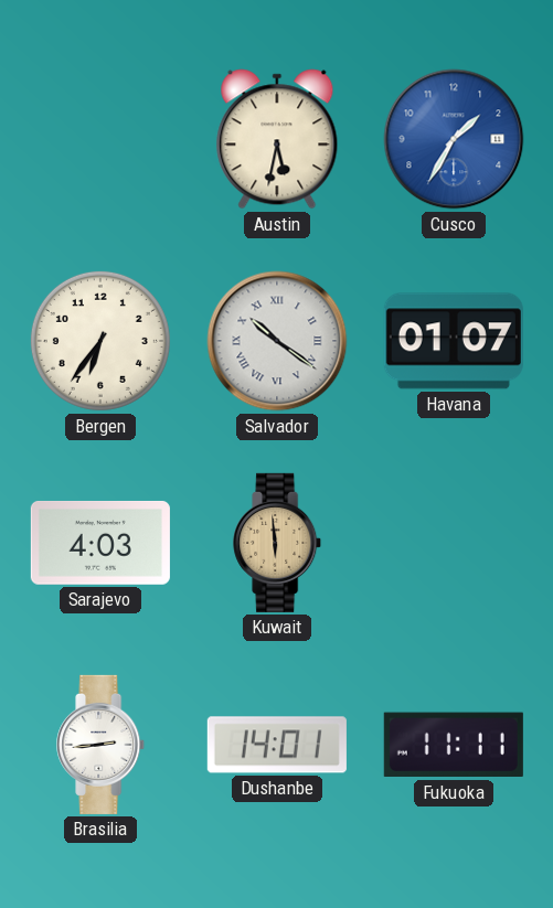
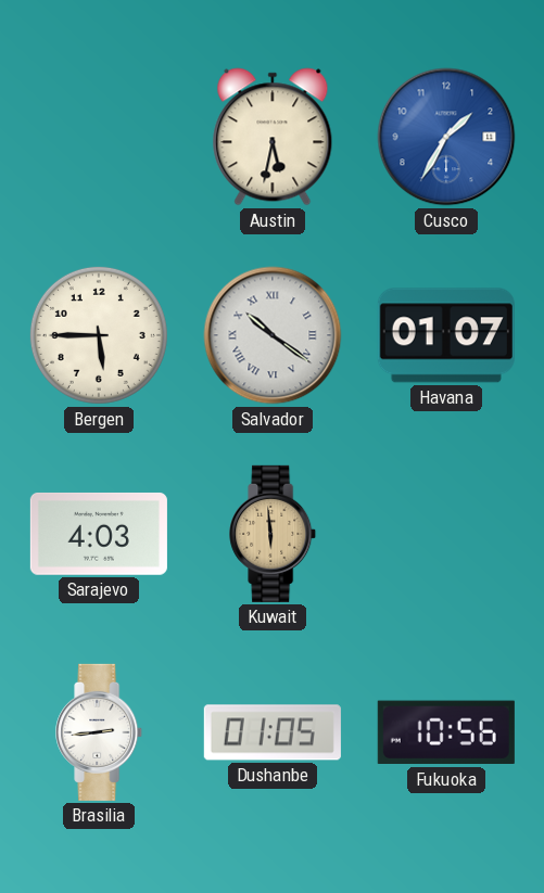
Bergen: 6:36 -> 5:45 (99, 335)
Dushanbe: 14:01 -> 01:05 (273, 732)
Fukuoka: 11:11 -> 10:56 (446, 732)
